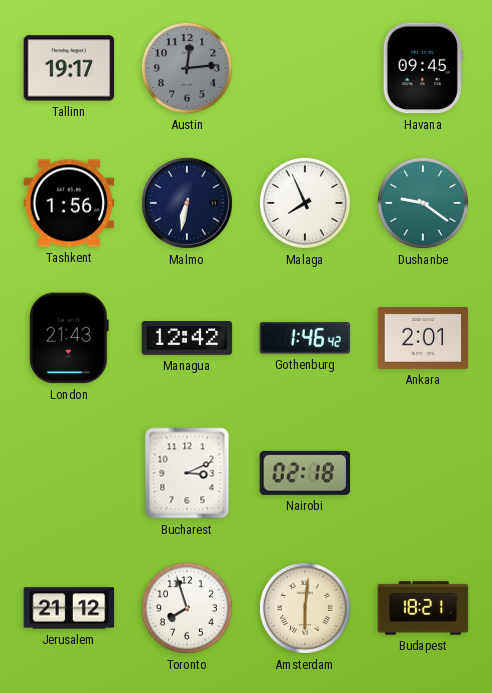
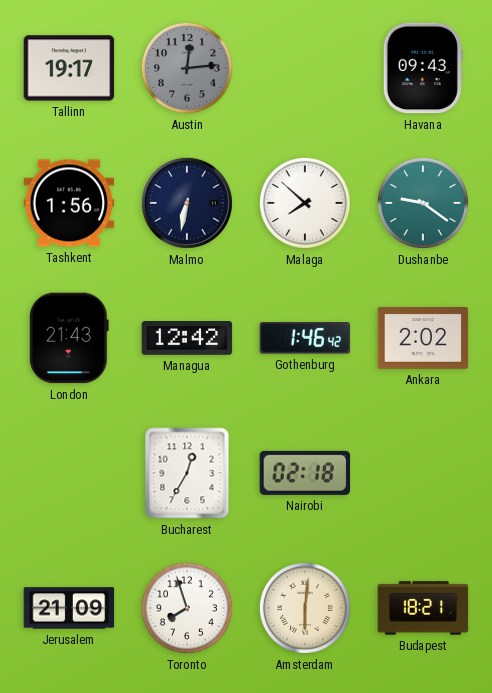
Havana: 09:45 -> 09:43 (423, 68)
Malaga: 7:56 -> 7:52 (305, 203)
Ankara: 2:01 -> 2:02 (423, 338)
Bucharest: 3:11 -> 12:35 (187, 473)
Jerusalem: 21:12 -> 21:09 (69, 608)
